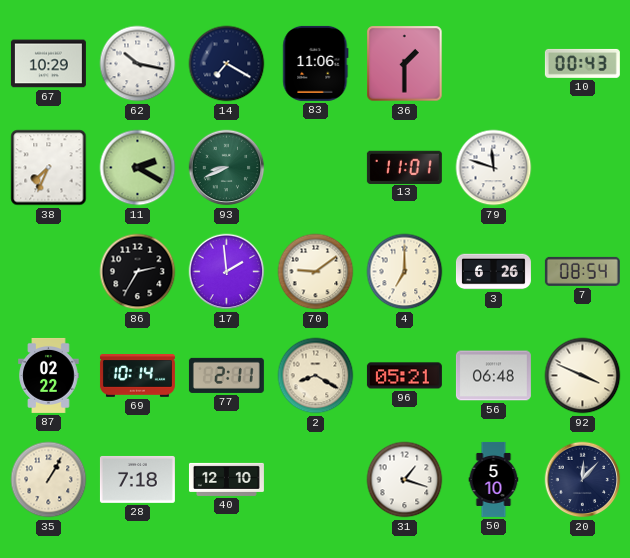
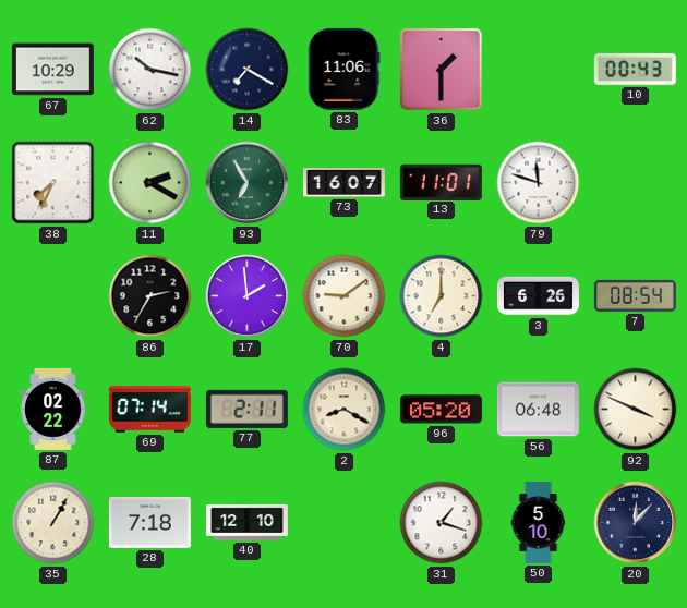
93: 8:41 -> 6:55 (248, 183)
73: none -> 16:07 (343, 183)
69: 10:14 -> 07:14 (149, 410)
96: 05:21 -> 05:20 (441, 410)
